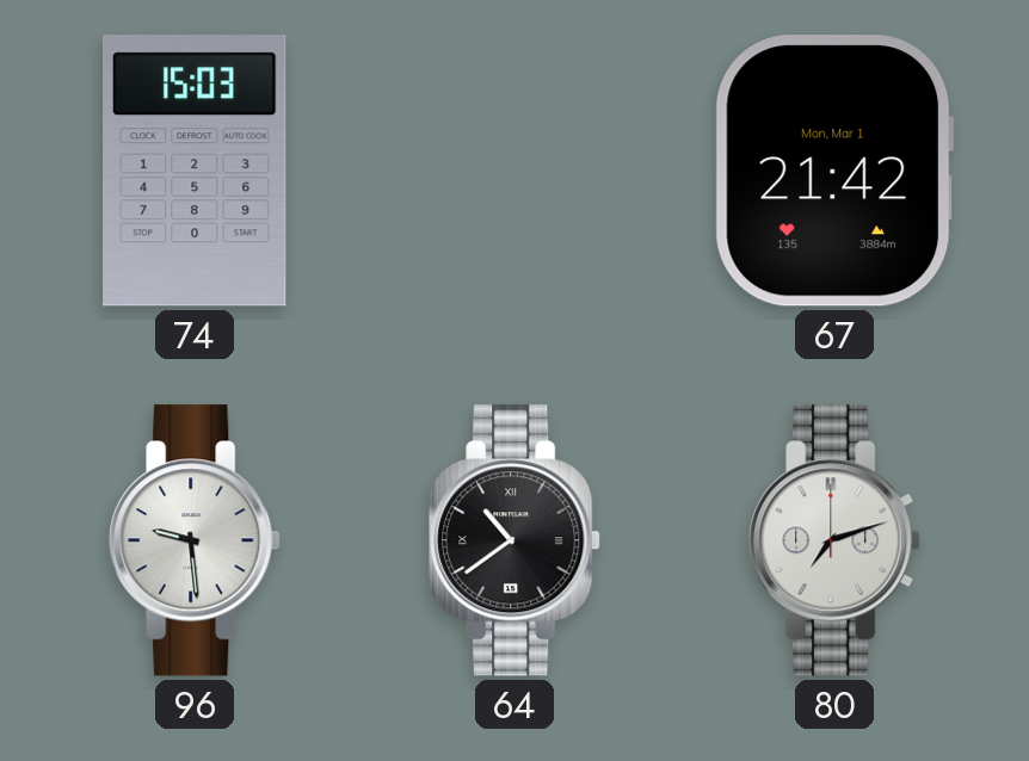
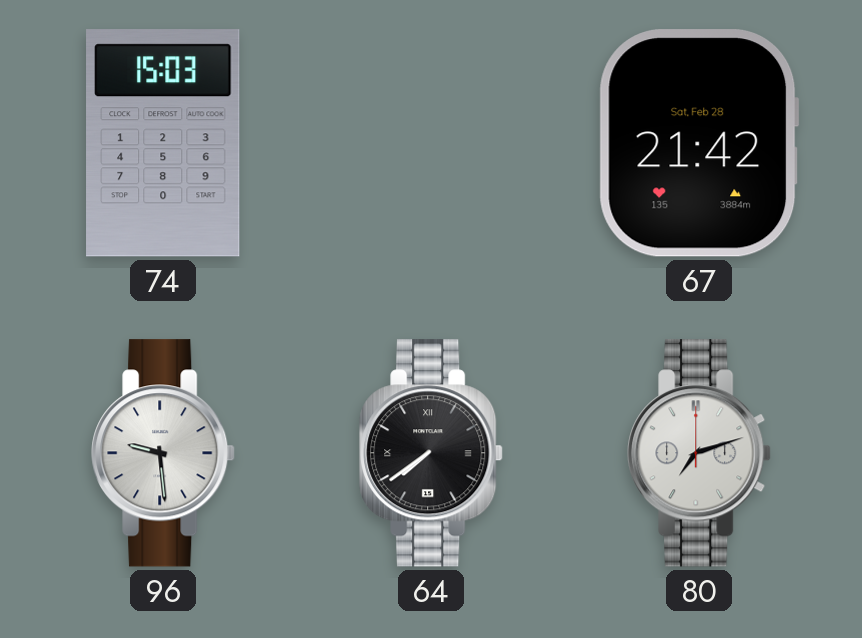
67 date: Mon, Mar 1 -> Sat, Feb 28 (699, 143)
64: 10:39 -> 7:39 (431, 453)
